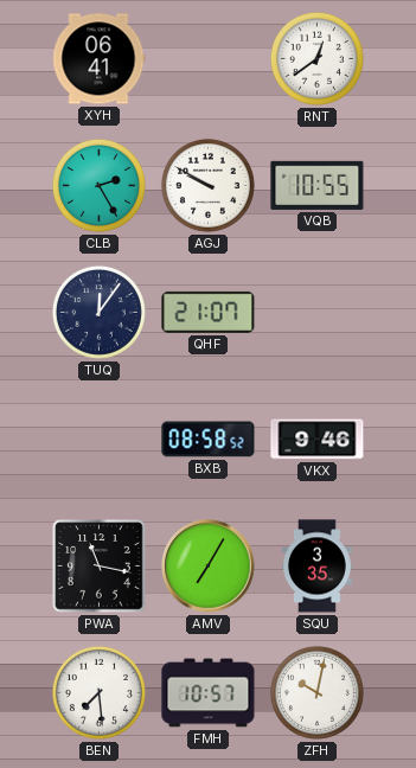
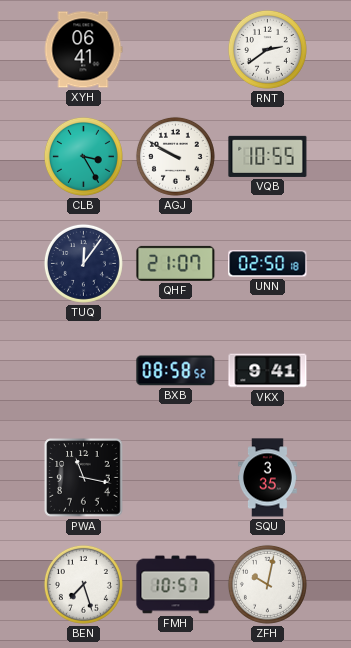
RNT: 12:39 -> 2:39 (267, 49)
CLB: 2:25 -> 3:25 (83, 156)
UNN: none -> 02:50 (268, 264)
VKX: 9:46 -> 9:41 (268, 371)
AMV: 7:05 -> none (209, 567)
BEN: 7:29 -> 7:27 (83, 584)
